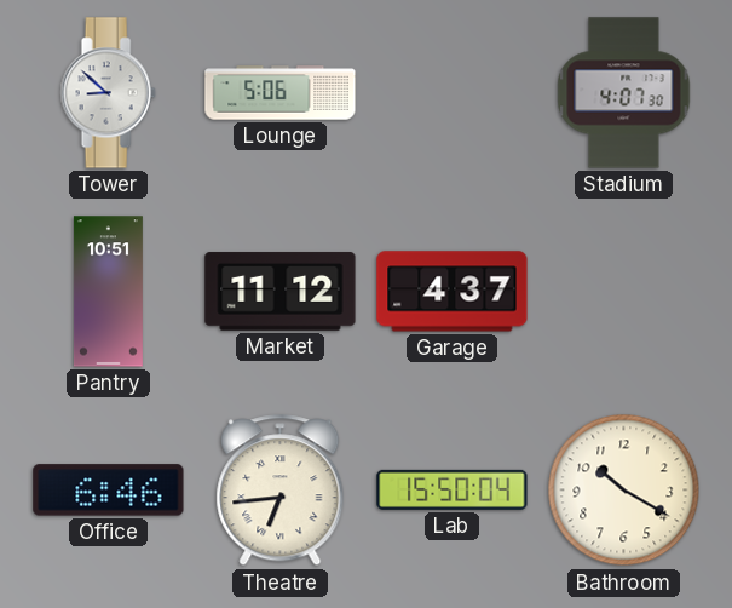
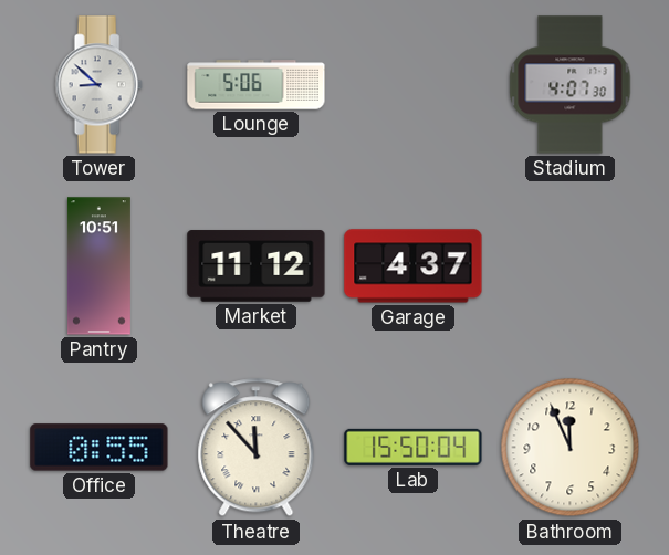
Office: 6:46 -> 0:55 (100, 448)
Theatre: 6:44 -> 11:53 (257, 448)
Bathroom: 10:20 -> 11:56 (571, 448)
